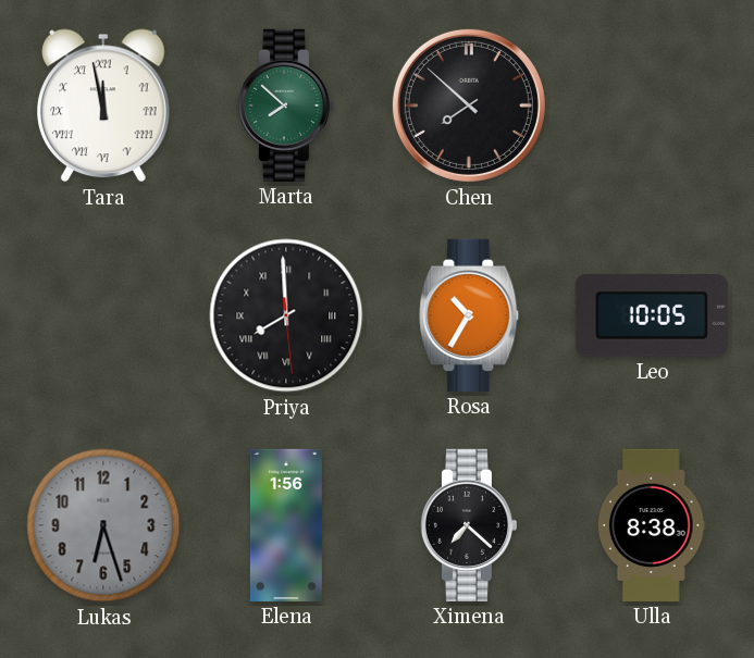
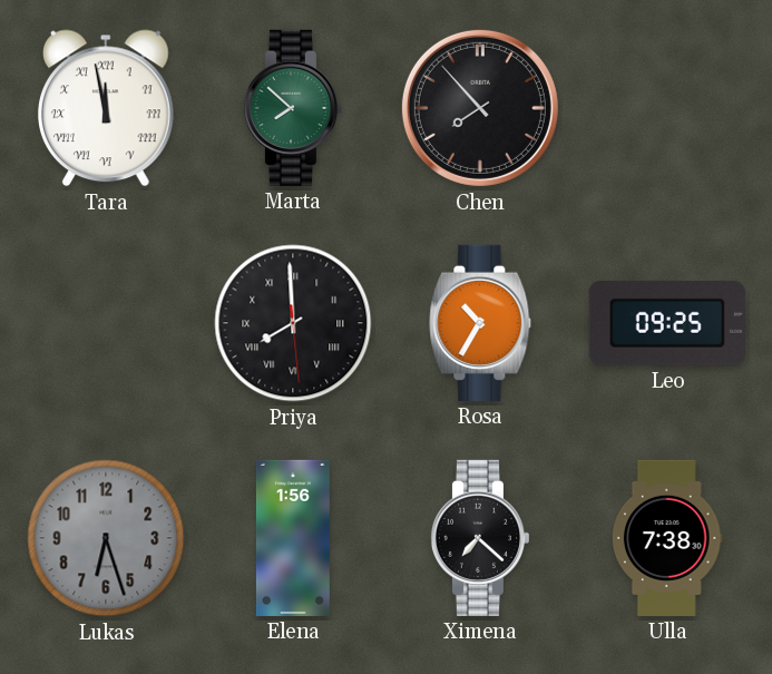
Chen: 7:52 -> 7:53 (480, 108)
Leo: 10:05 -> 09:25 (667, 323)
Ulla: 8:38 -> 7:38 (667, 538)
